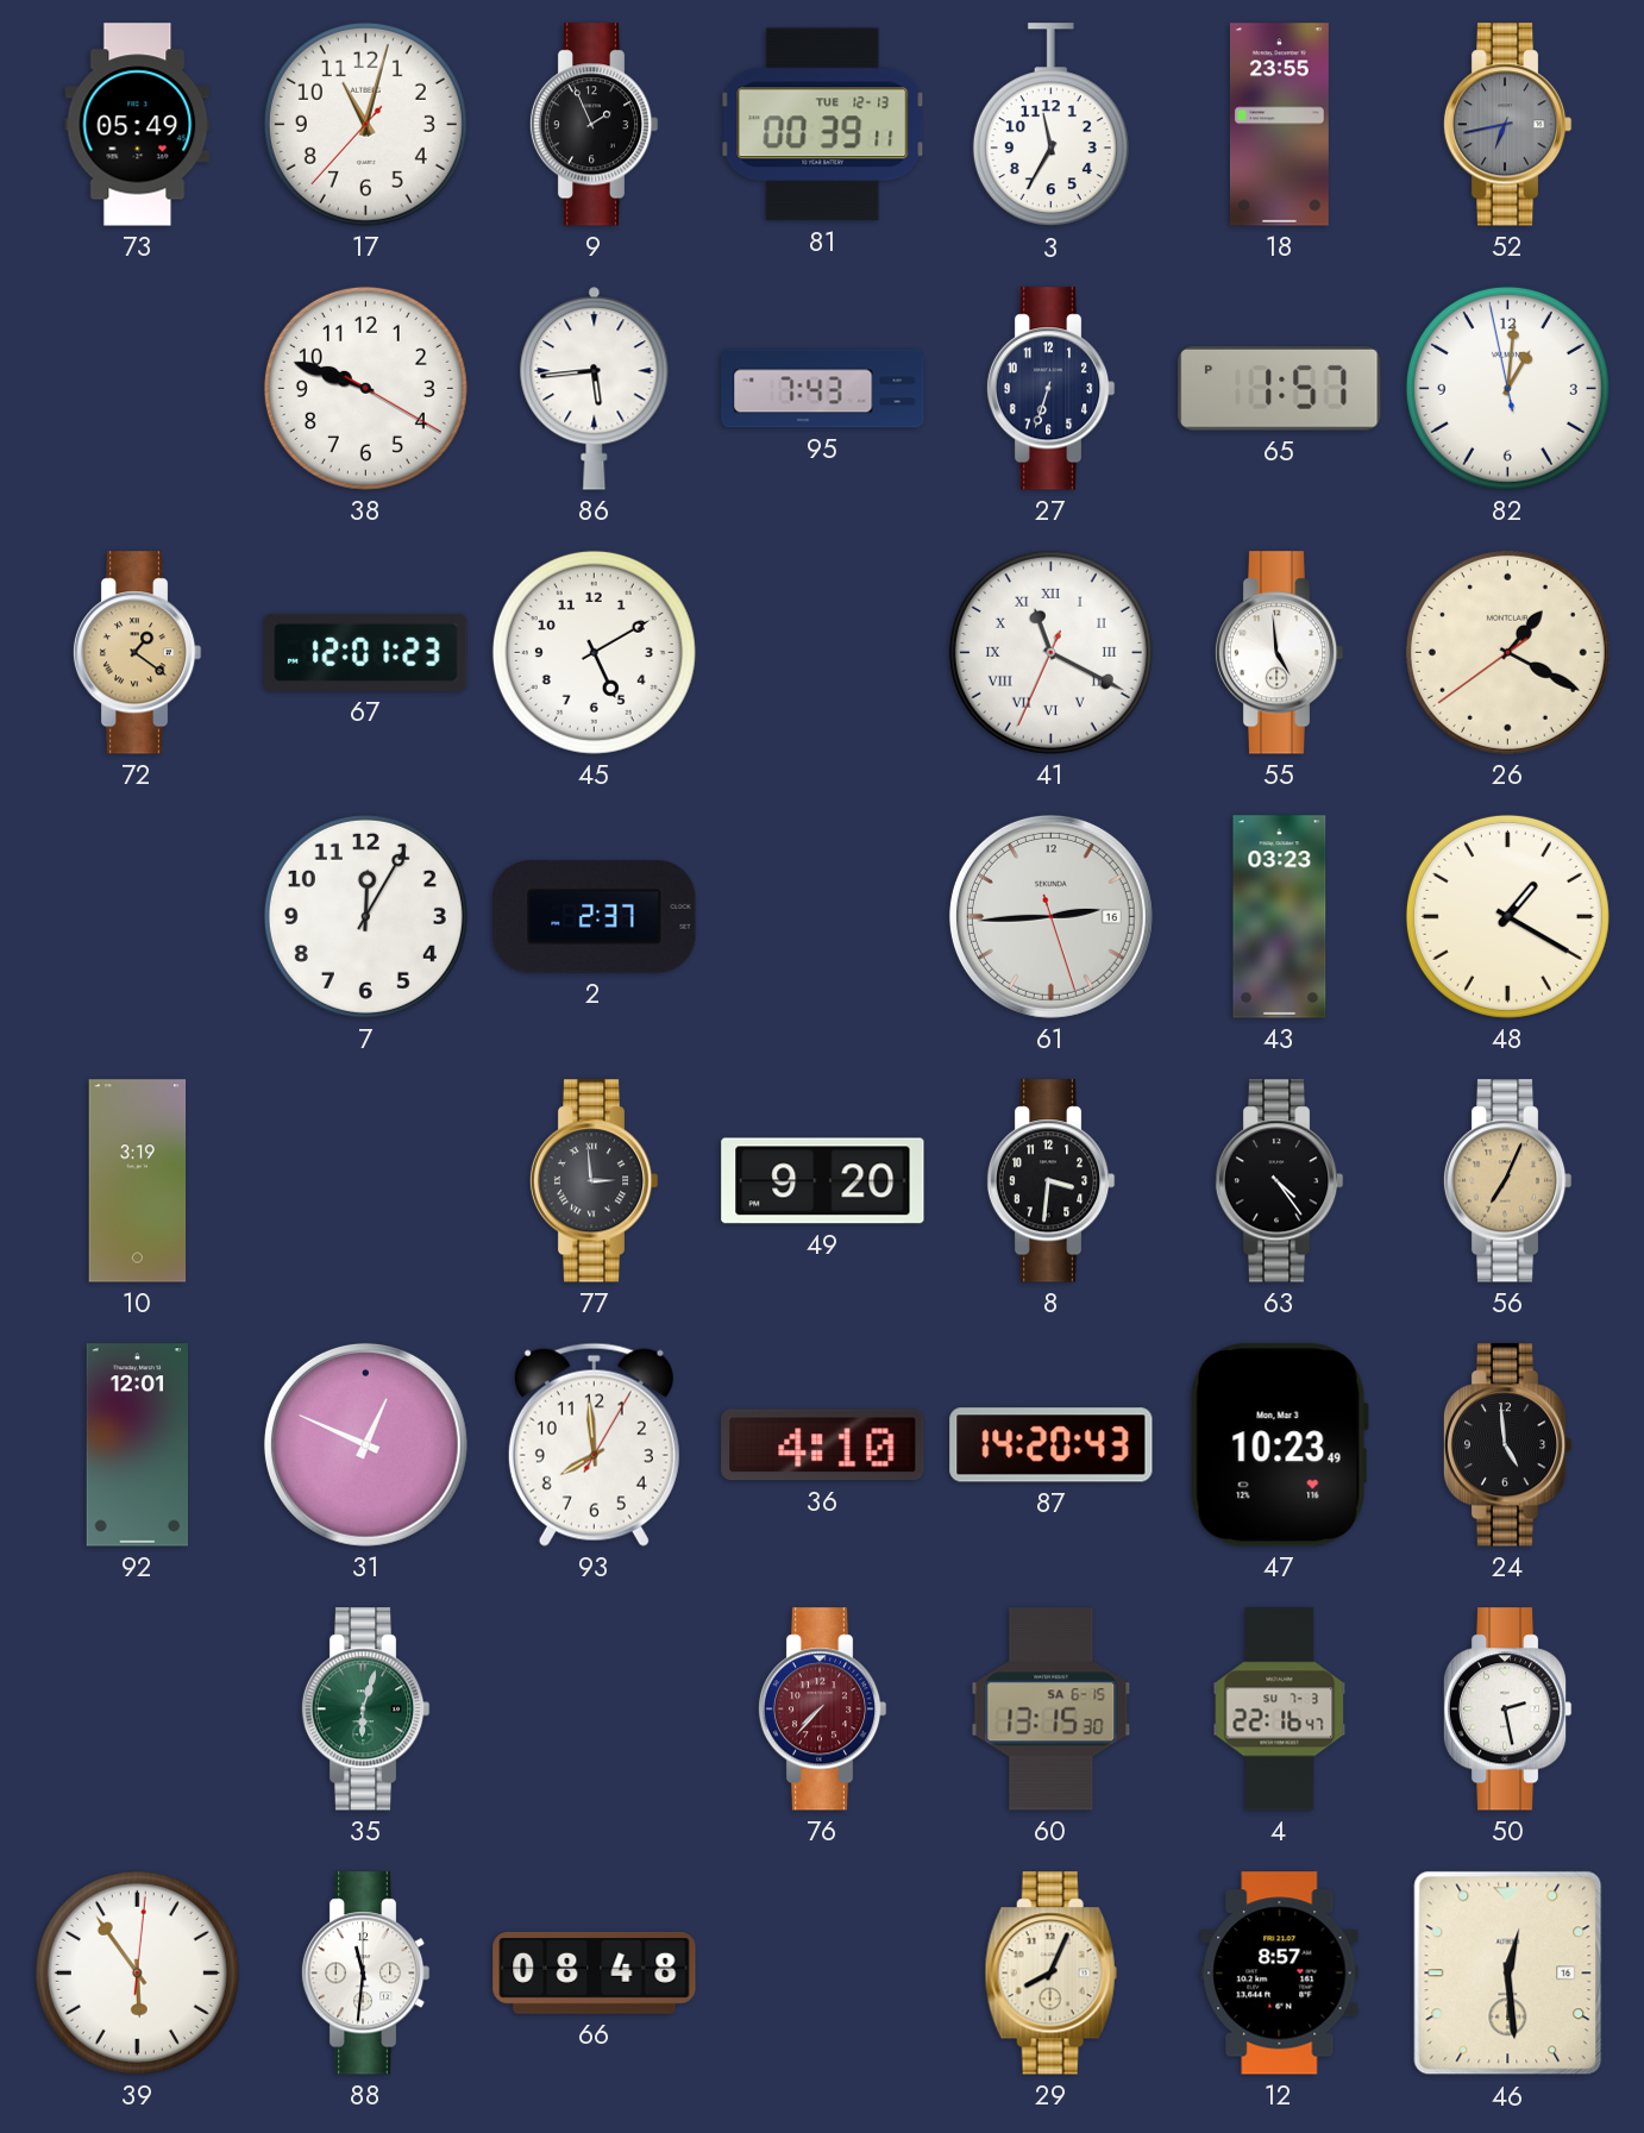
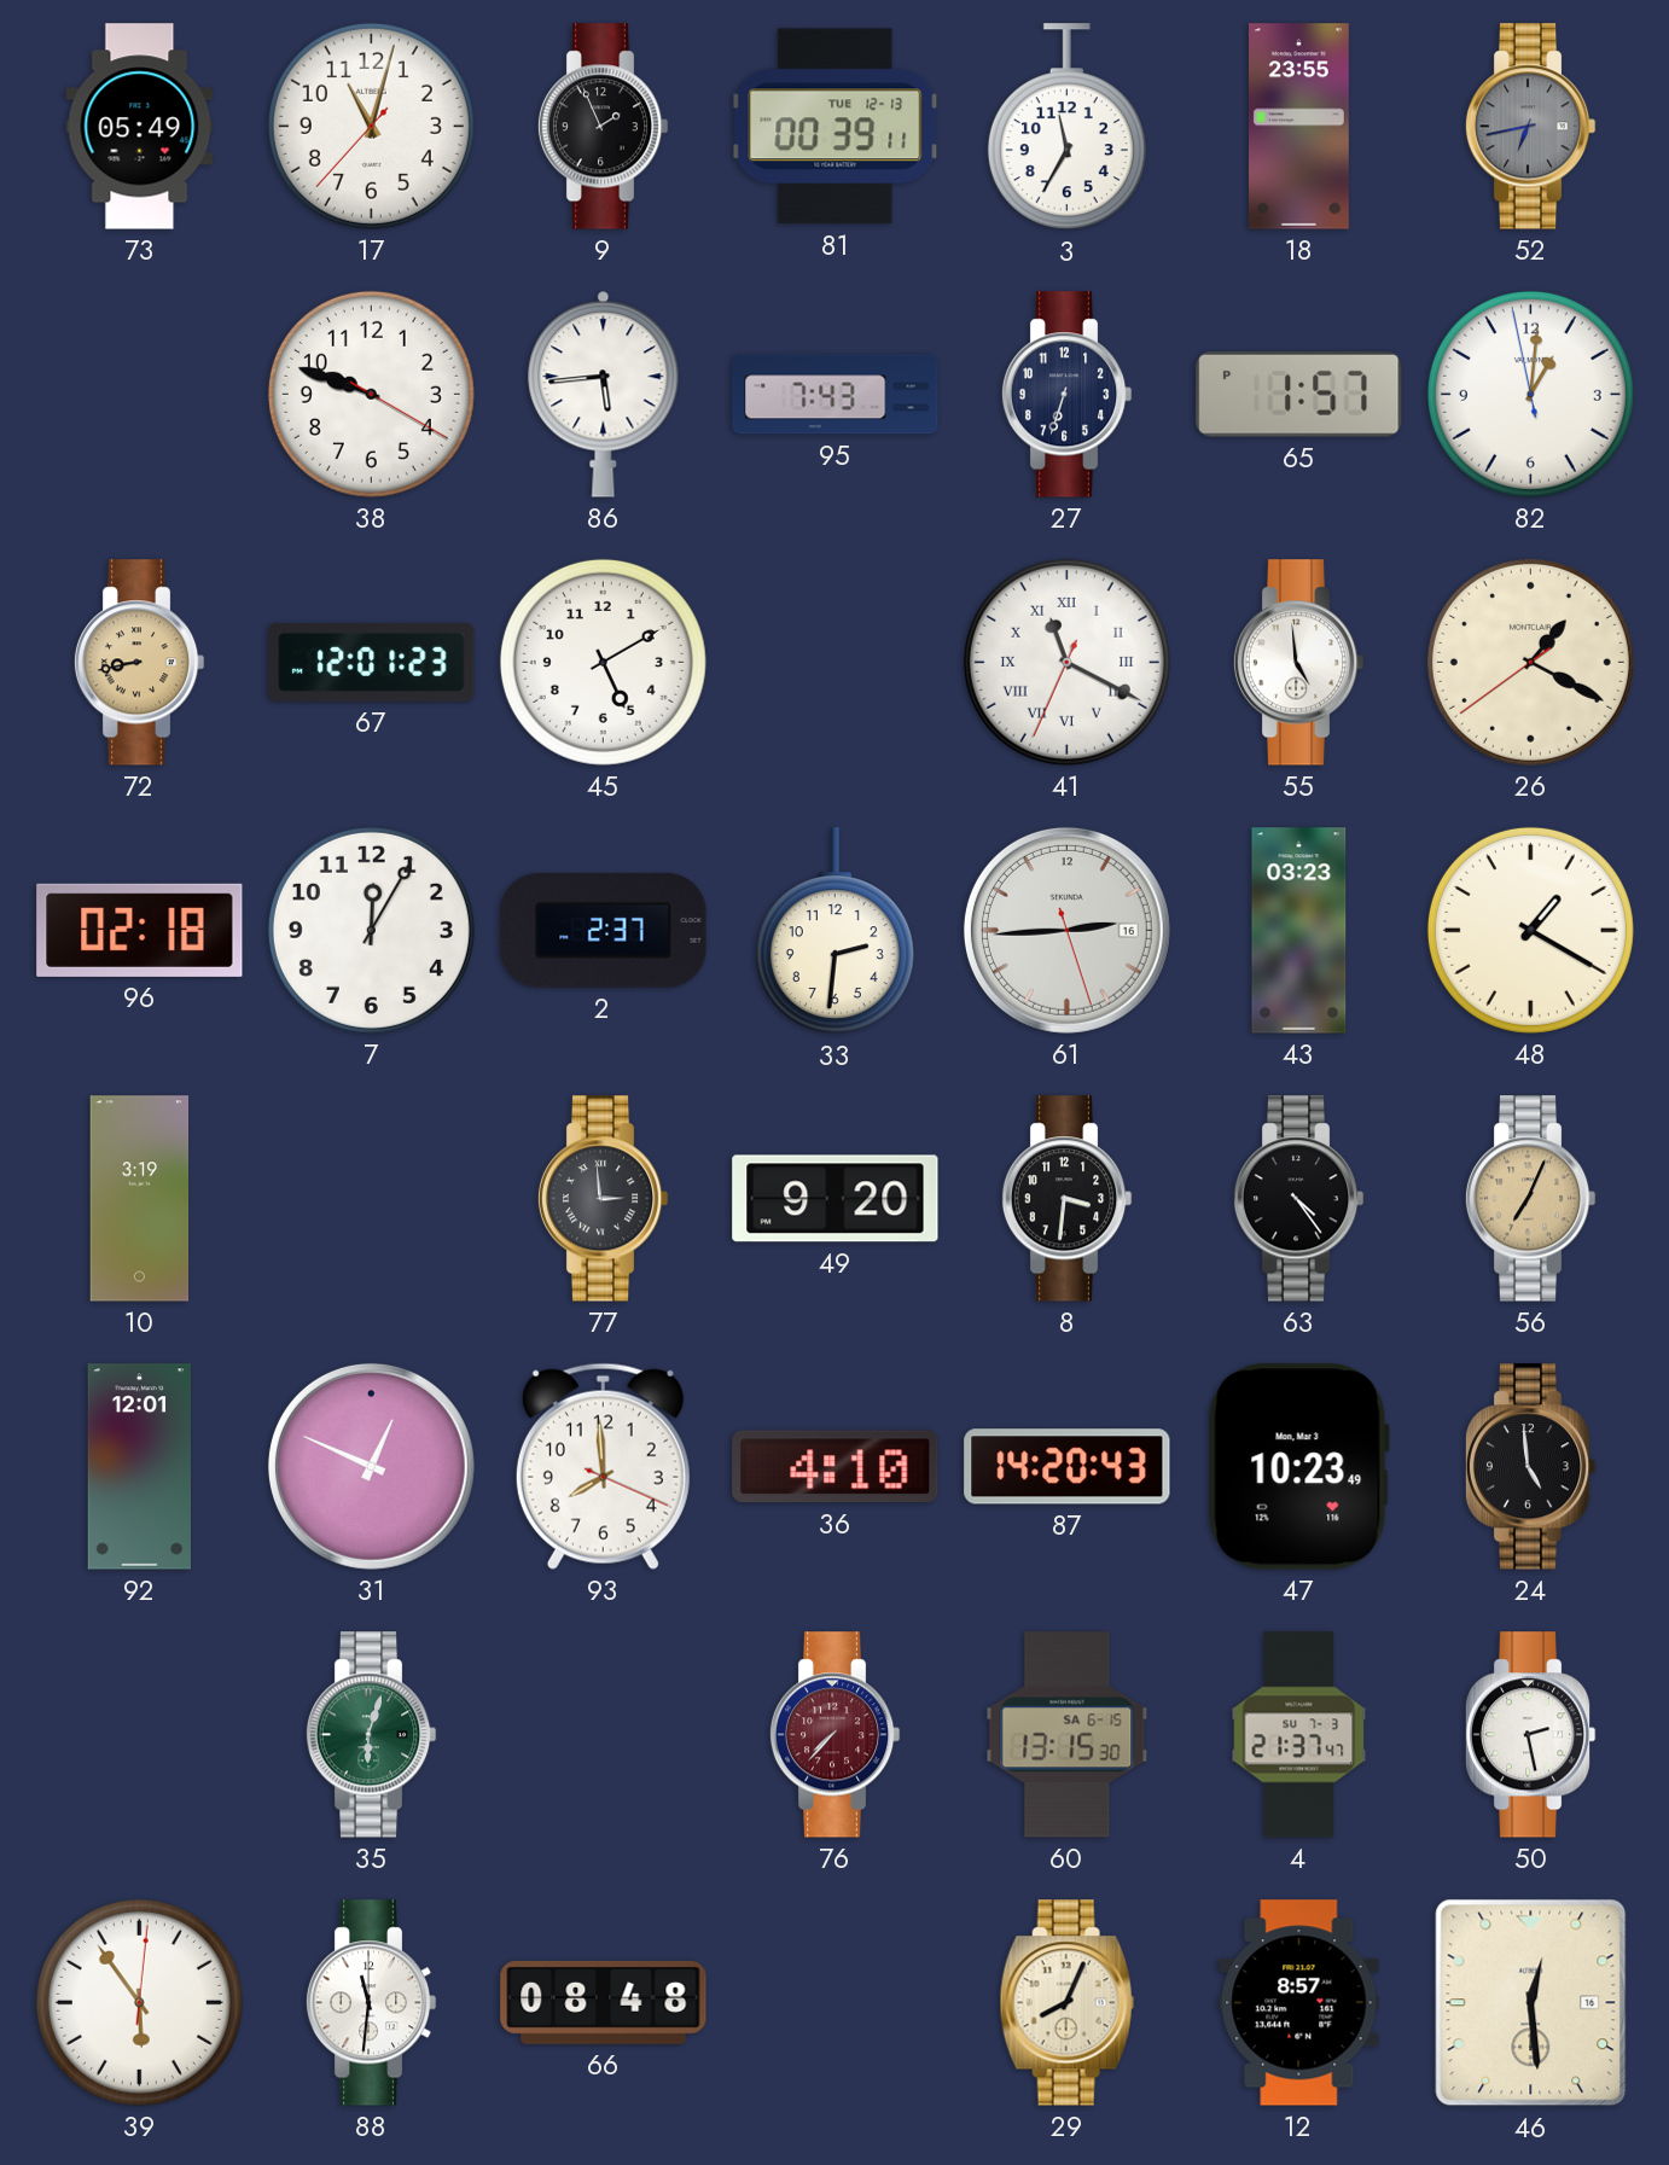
72: 1:21 -> 8:43 (139, 663)
96: none -> 02:18 (140, 930)
33: none -> 2:31 (834, 931)
93: 7:59:05 -> 7:59:19 (603, 1466)
4: 22:16 -> 21:37 (1299, 1735)
